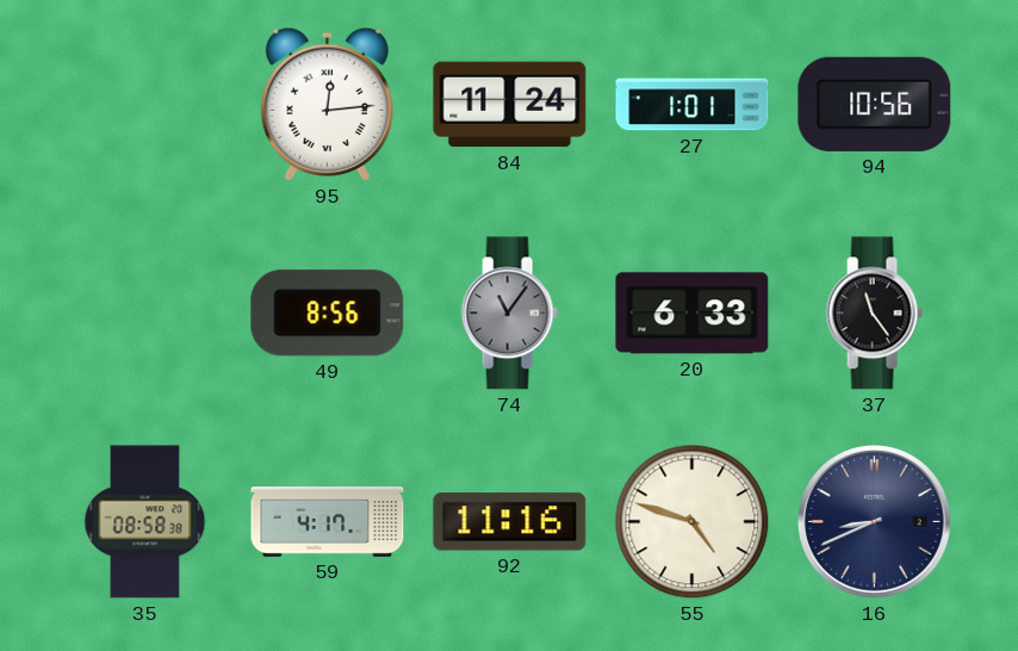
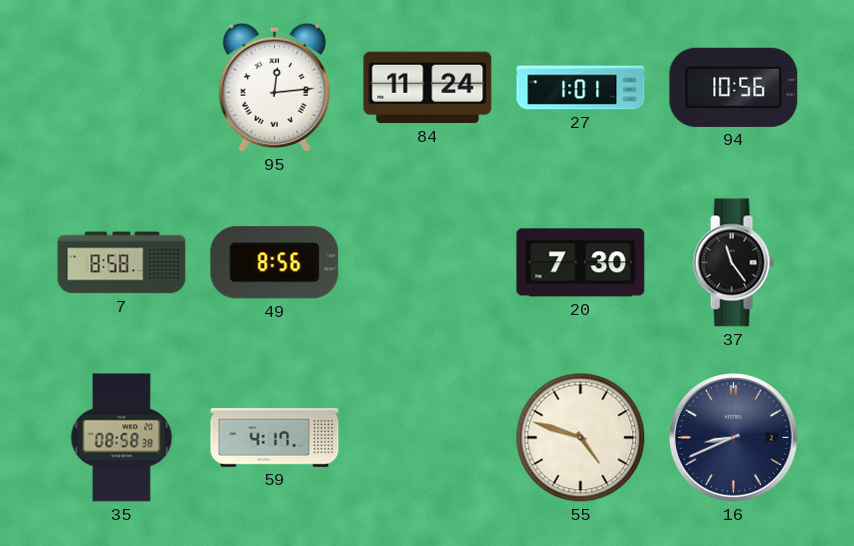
7: none -> 8:58 (122, 263)
74: 11:06 -> none (509, 314)
20: 6:33 -> 7:30 (581, 263)
92: 11:16 -> none (510, 522)
